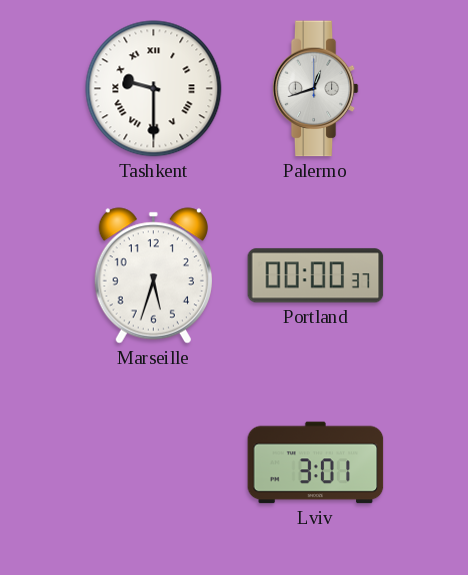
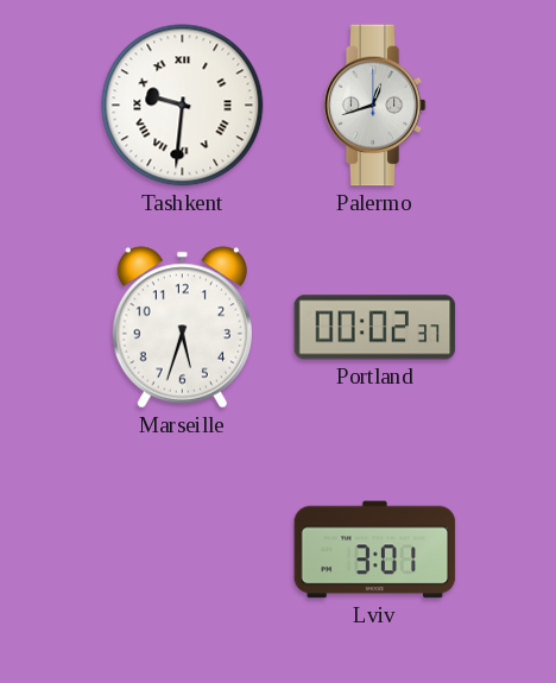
Tashkent: 9:30 -> 9:31 (183, 106)
Portland: 00:00 -> 00:02 (375, 328)
